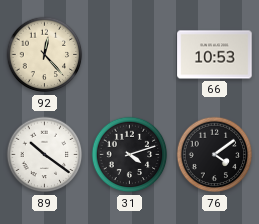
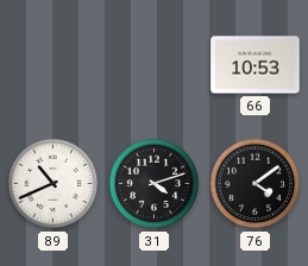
92: 12:23 -> none (45, 55)
89: 10:21 -> 10:41 (54, 184)
